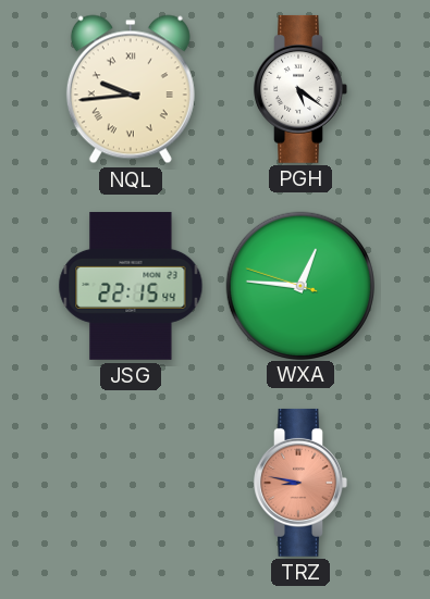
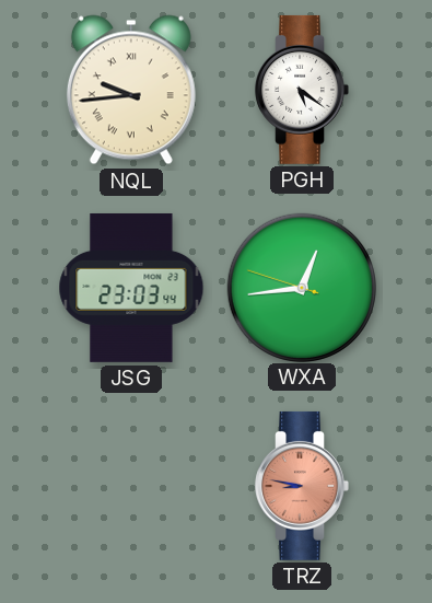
JSG: 22:15 -> 23:03 (131, 288)
WXA: 12:45 -> 12:43 (301, 287)
